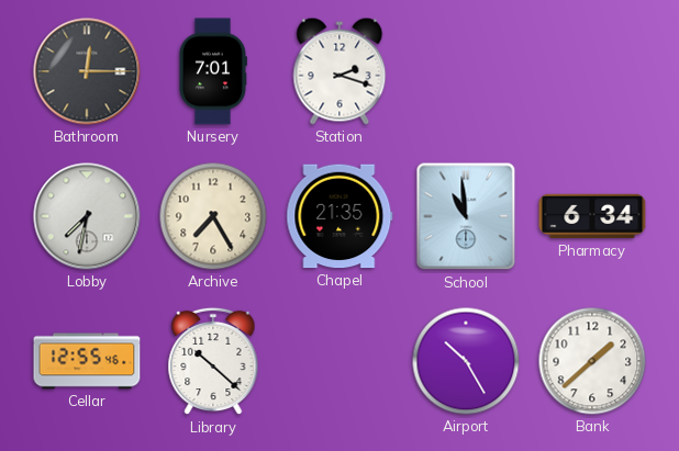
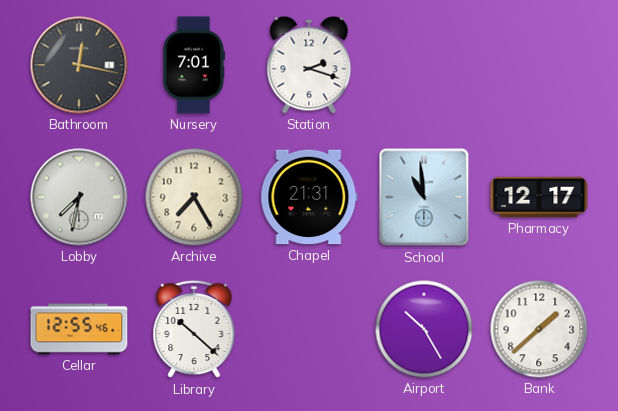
Bathroom: 12:15 -> 12:17 (79, 65)
Chapel: 21:35 -> 21:31 (309, 197)
Pharmacy: 6:34 -> 12:17 (539, 197)
